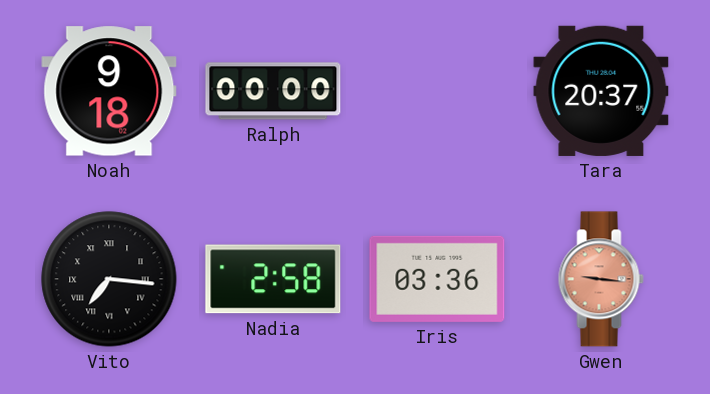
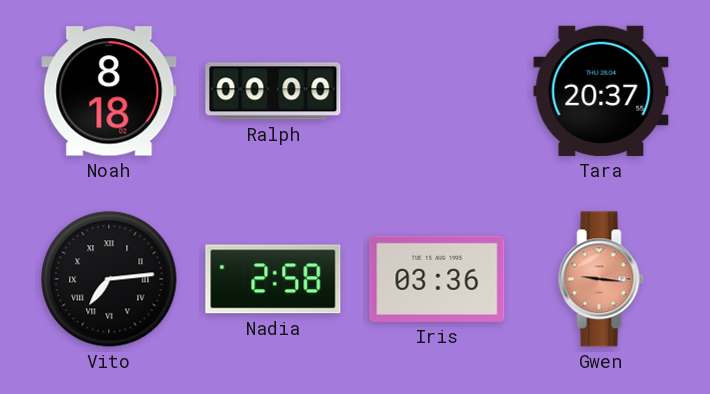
Noah: 9:18 -> 8:18 (109, 91)
Vito: 7:16 -> 7:14 (109, 279)
